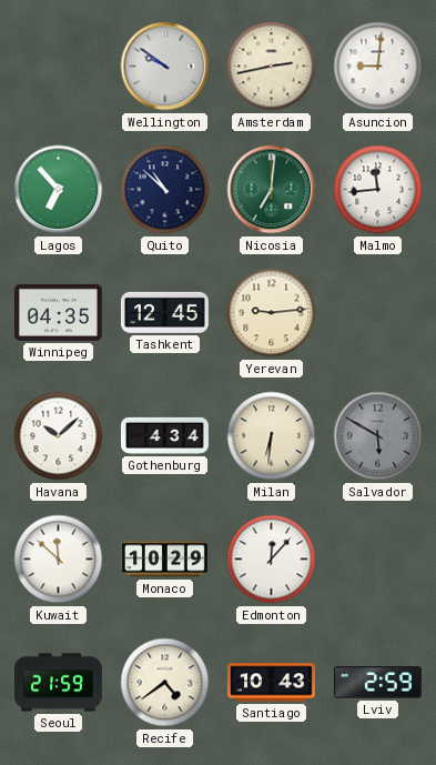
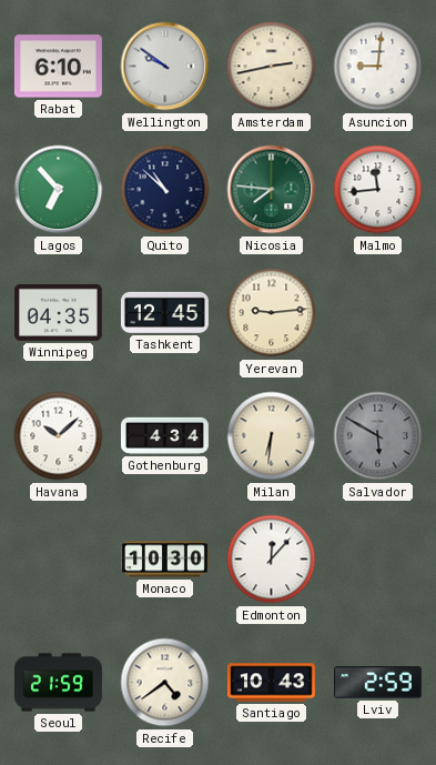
Rabat: none -> 6:10 (58, 67)
Nicosia: 7:01 -> 7:46 (272, 190)
Kuwait: 11:52 -> none (59, 560)
Monaco: 10:29 -> 10:30 (164, 560)
